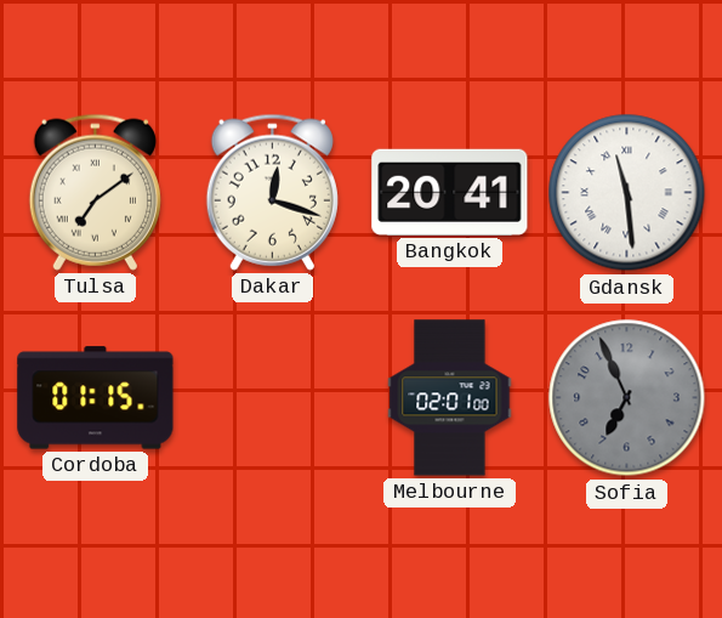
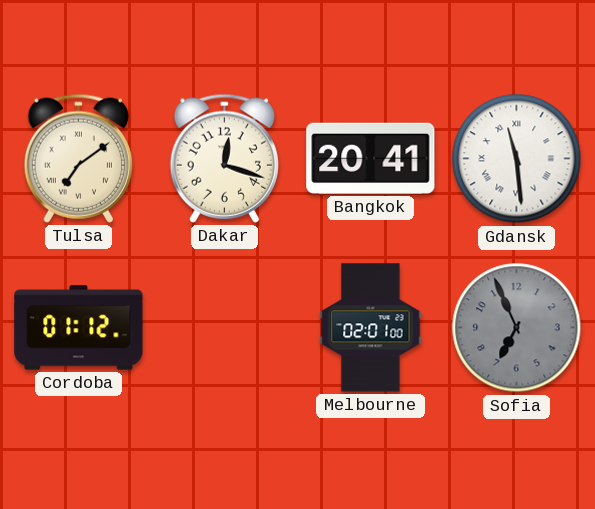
Cordoba: 01:15 -> 01:12 (79, 328)
